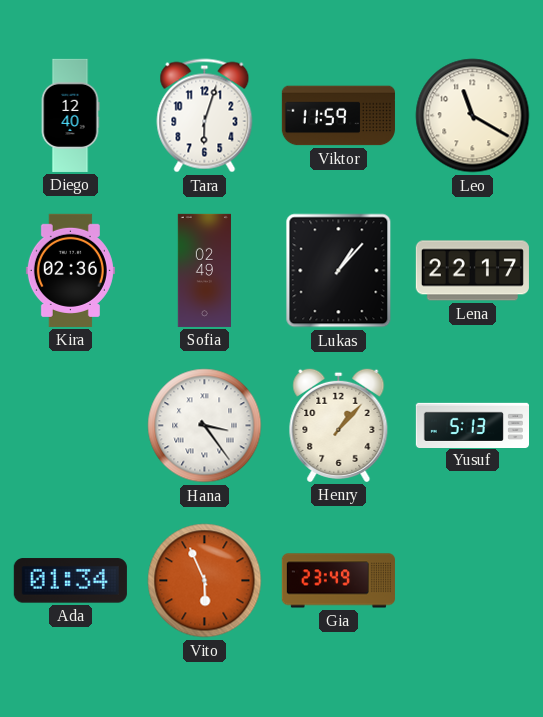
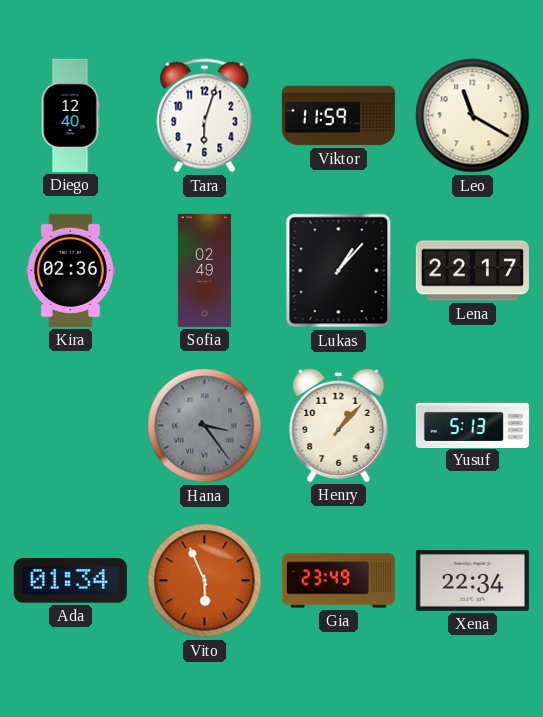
Hana dial: white -> grey (205, 426)
Xena: none -> 22:34 (472, 580)
